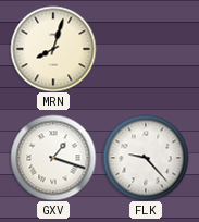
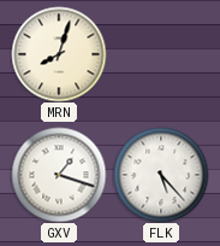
FLK: 9:23 -> 5:23 (161, 175)
